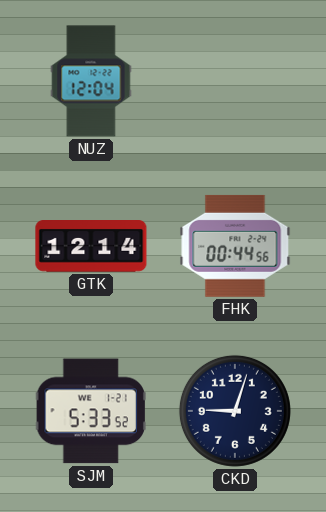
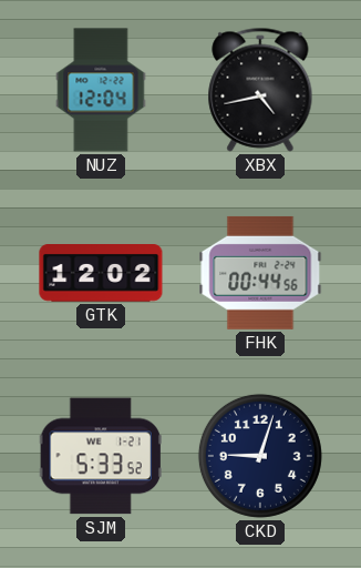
XBX: none -> 4:43 (260, 90)
GTK: 12:14 -> 12:02 (101, 274)
